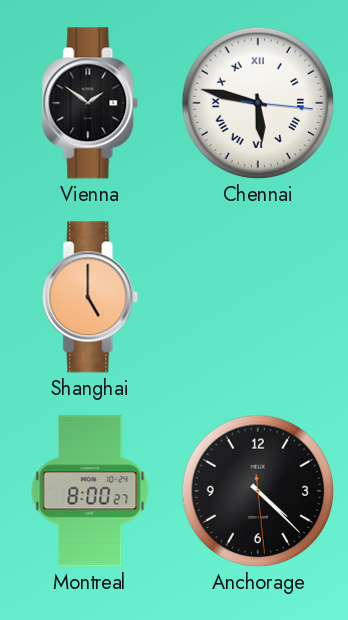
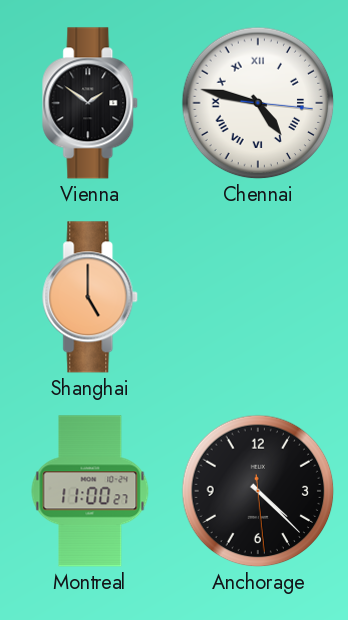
Chennai: 5:47 -> 4:47 (258, 103)
Montreal: 8:00 -> 11:00 (90, 491)
